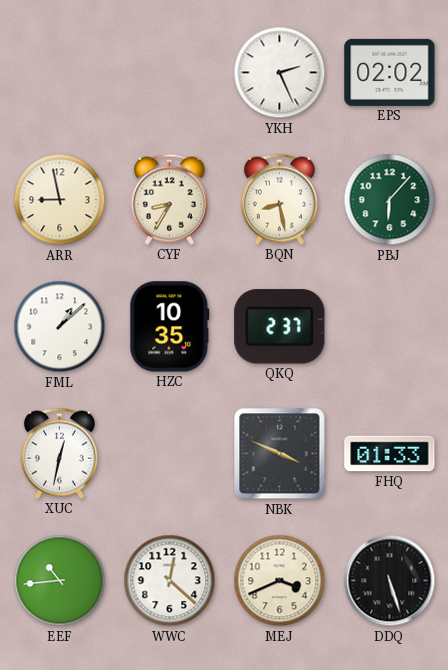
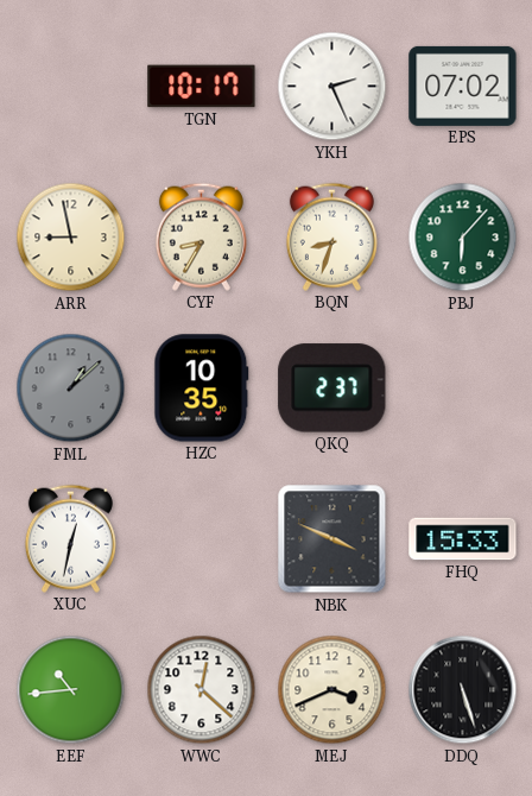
TGN: none -> 10:17 (202, 87)
EPS: 02:02 -> 07:02 (463, 86)
BQN: 8:28 -> 8:33 (331, 236)
FML dial: white -> grey (71, 388)
FHQ: 01:33 -> 15:33 (463, 539)
